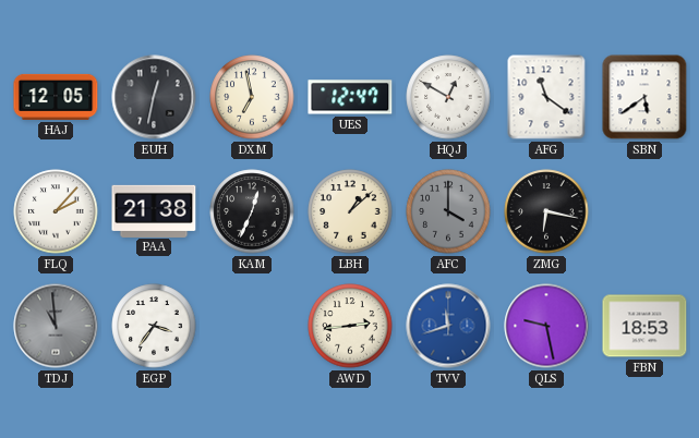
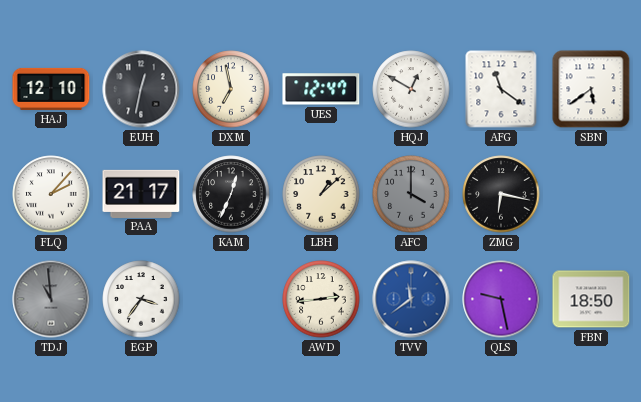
HAJ: 12:05 -> 12:10 (51, 89)
PAA: 21:38 -> 21:17 (141, 193)
TVV: 11:42 -> 11:39 (411, 299)
FBN: 18:53 -> 18:50 (591, 299)
